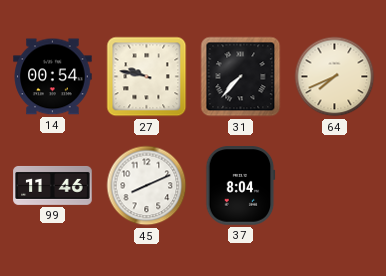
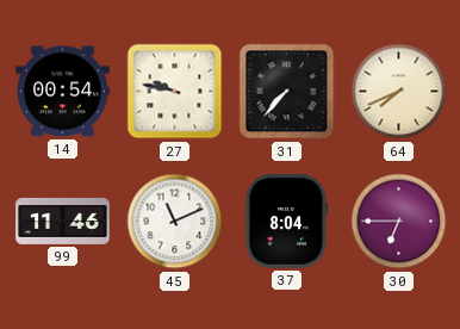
45: 8:11 -> 11:11 (175, 222)
30: none -> 6:45 (399, 222)
